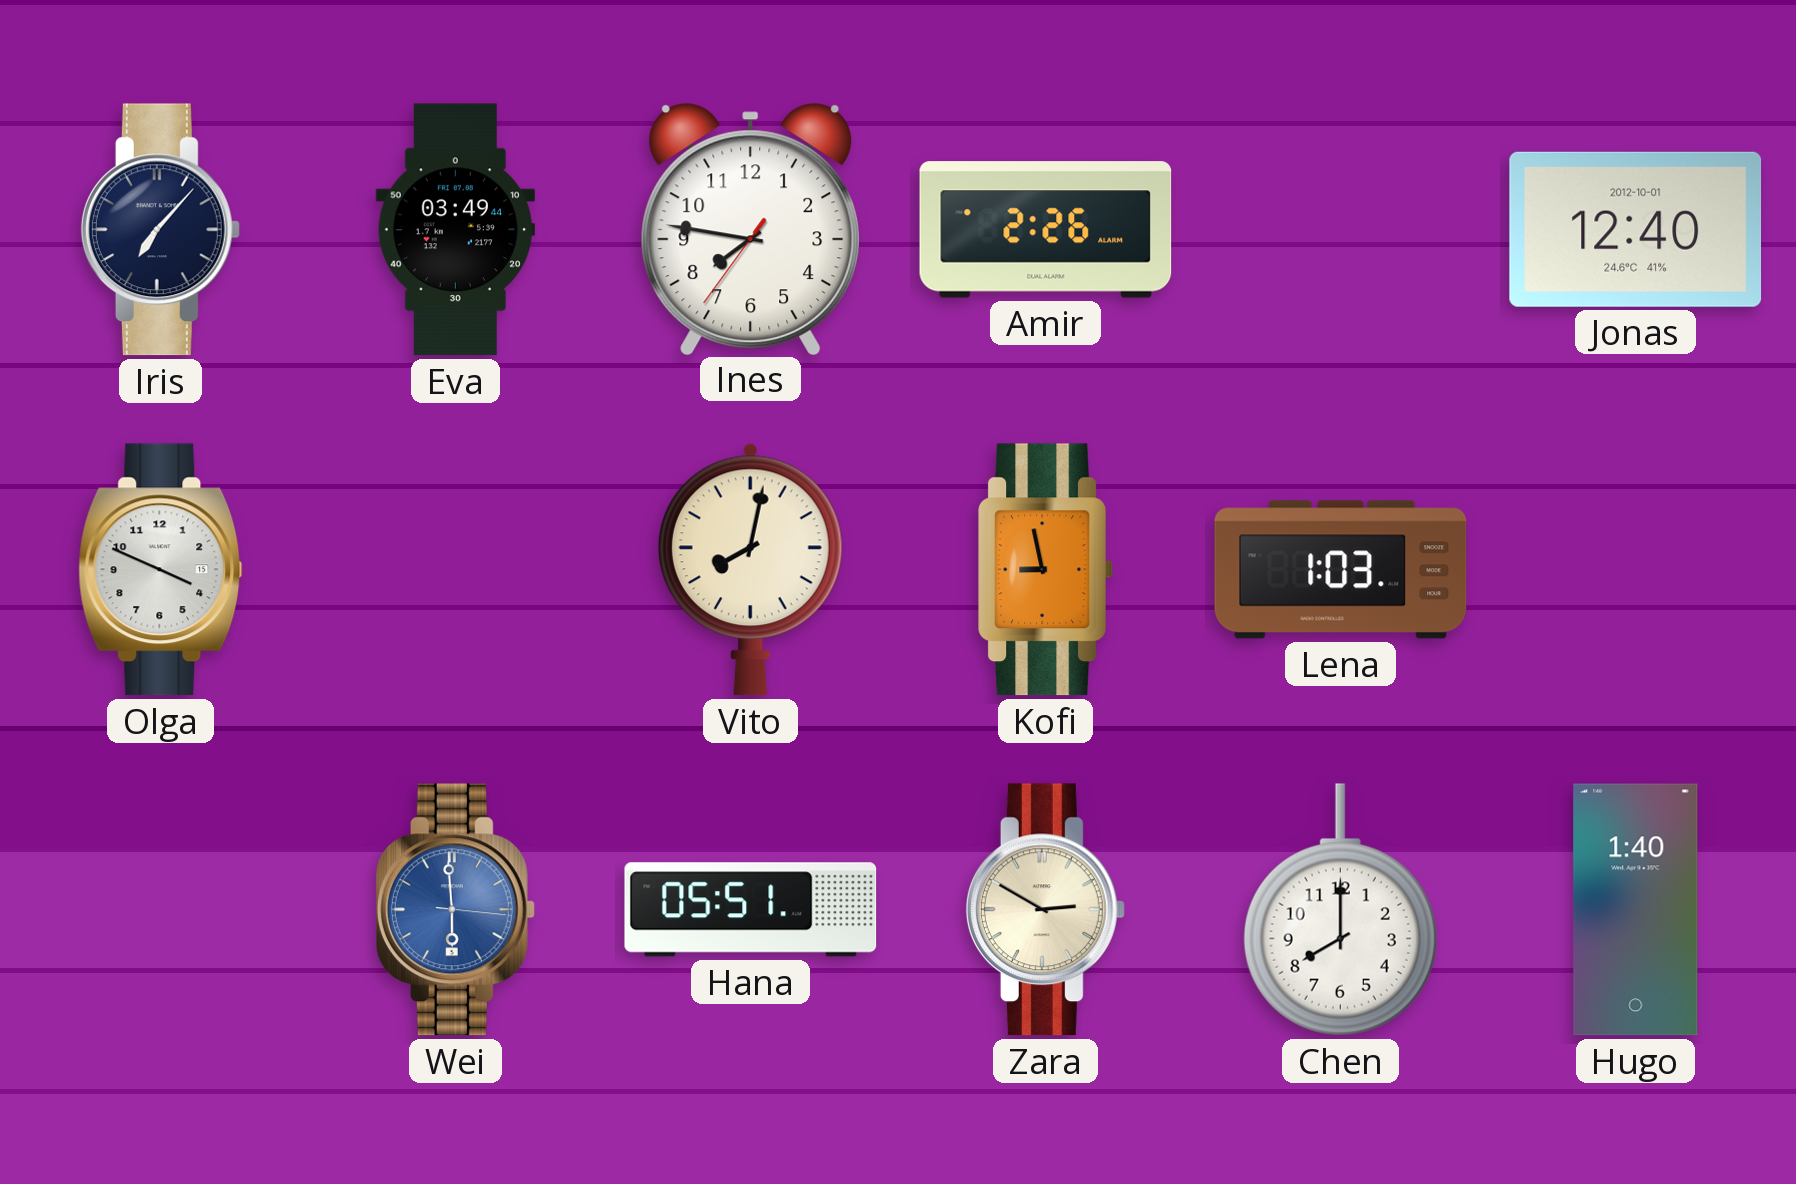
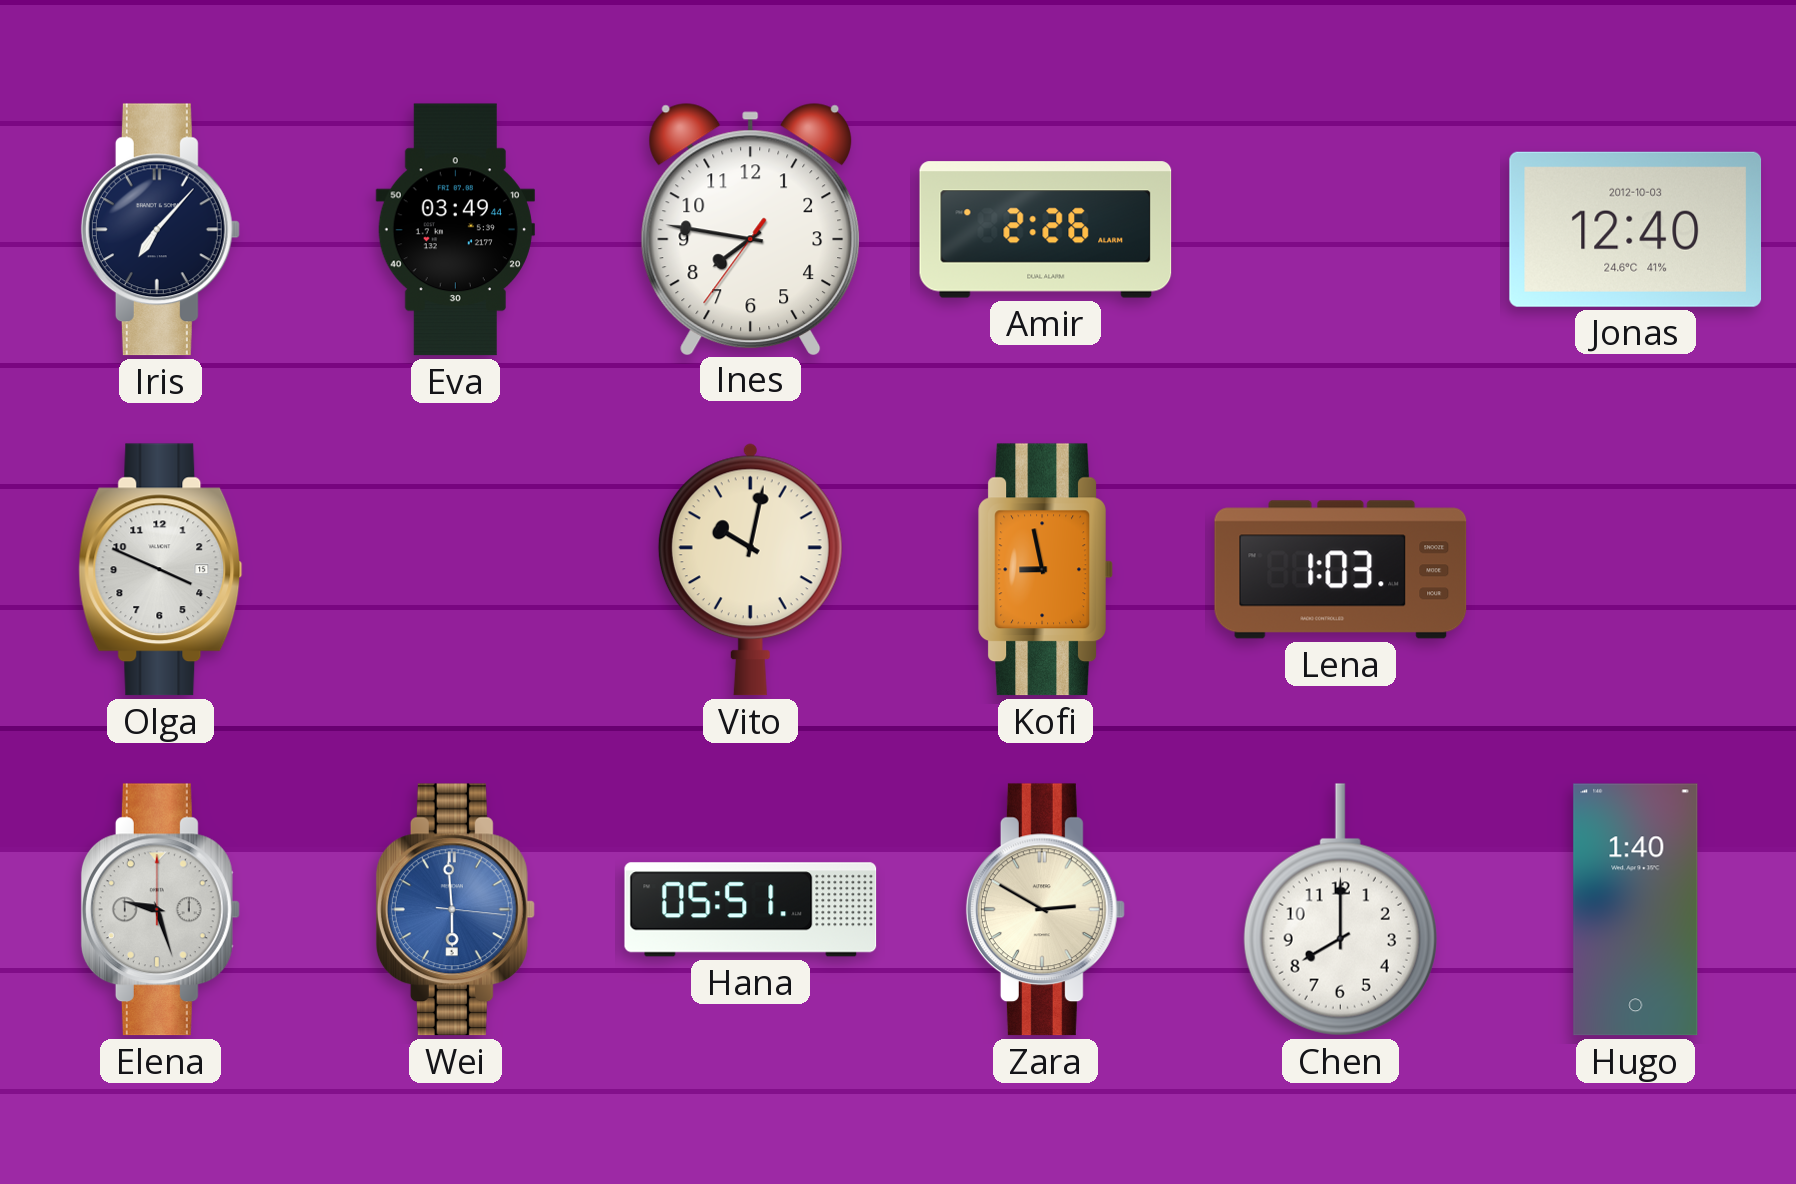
Jonas date: 2012-10-01 -> 2012-10-03 (1636, 229)
Vito: 8:02 -> 10:02 (750, 569)
Elena: none -> 9:27 (160, 910)
